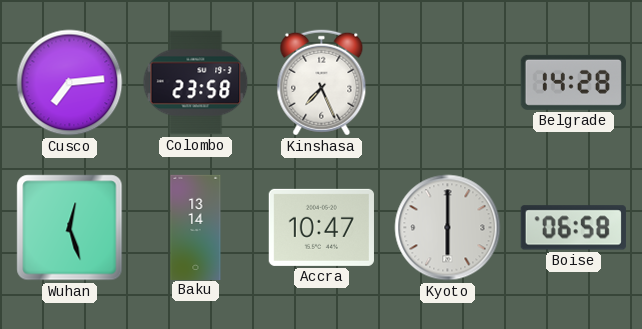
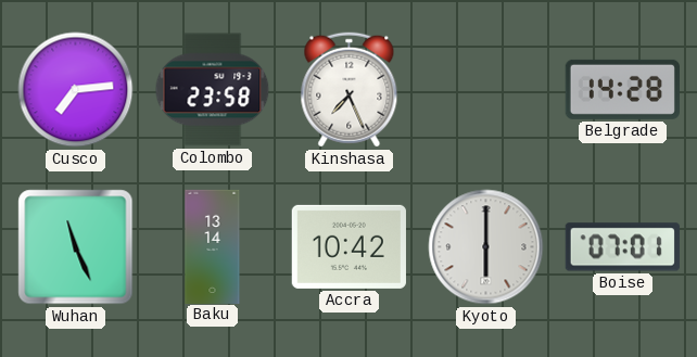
Wuhan: 12:27 -> 11:26 (76, 247)
Accra: 10:47 -> 10:42 (348, 246)
Boise: 06:58 -> 07:01 (622, 247)
